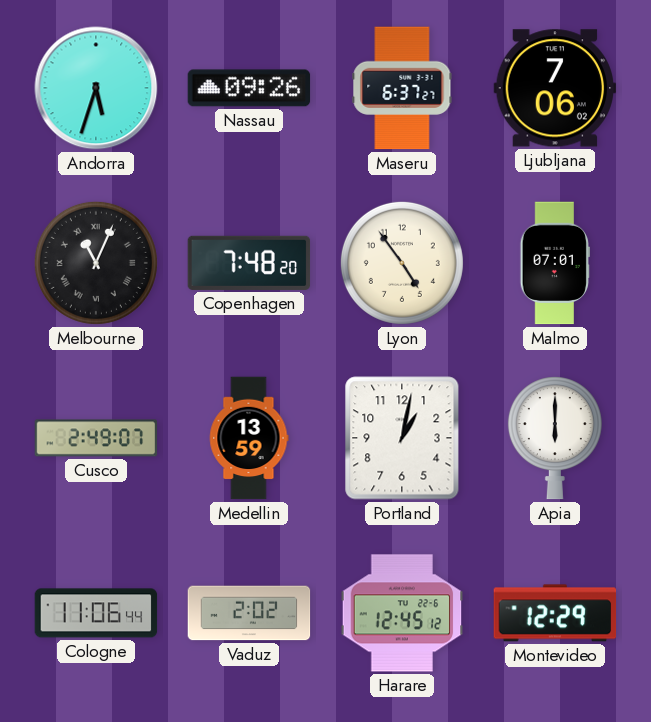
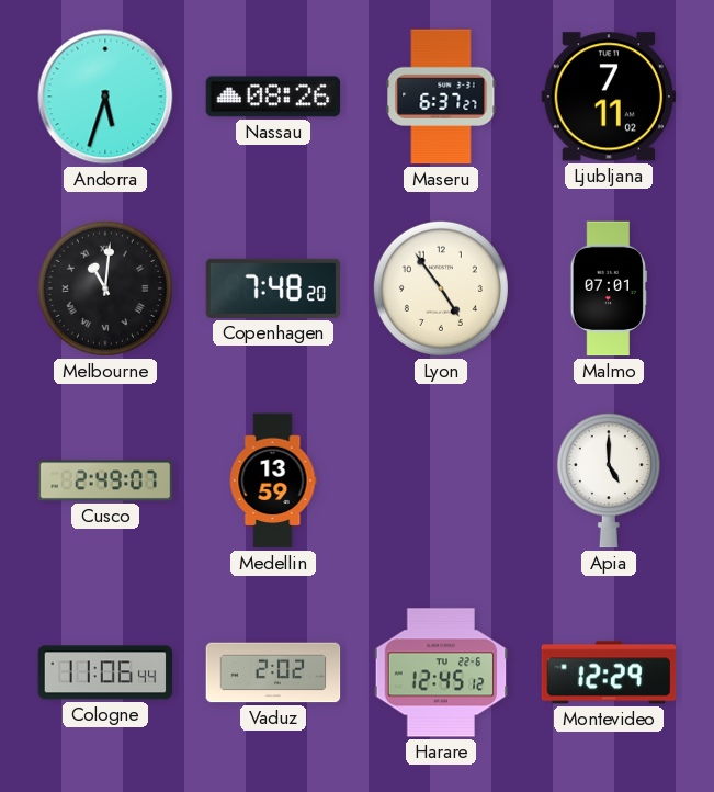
Nassau: 09:26 -> 08:26 (273, 97)
Ljubljana: 7:06 -> 7:11 (609, 97)
Melbourne: 11:04 -> 11:01 (105, 288)
Portland: 1:02 -> none (402, 438)
Apia: 6:00 -> 5:00 (609, 480)
